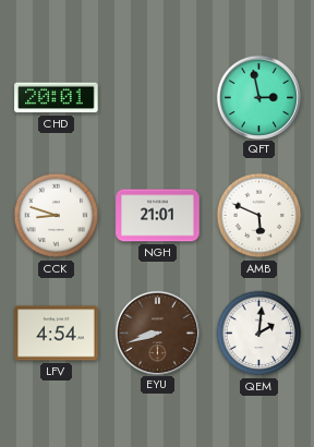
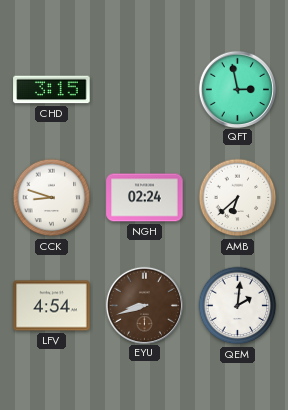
CHD: 20:01 -> 3:15 (52, 90)
NGH: 21:01 -> 02:24 (145, 198)
AMB: 5:49 -> 6:38 (238, 198)
